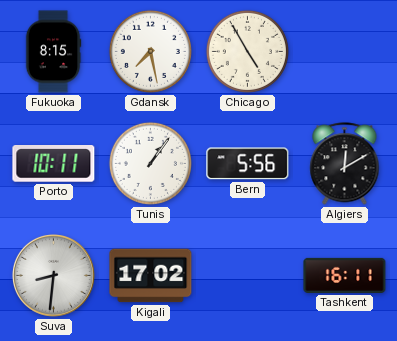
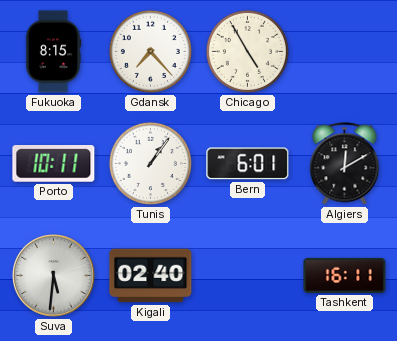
Gdansk: 7:28 -> 7:23 (150, 51)
Bern: 5:56 -> 6:01 (248, 164)
Suva: 8:31 -> 5:31 (53, 275)
Kigali: 17:02 -> 02:40 (151, 276)
